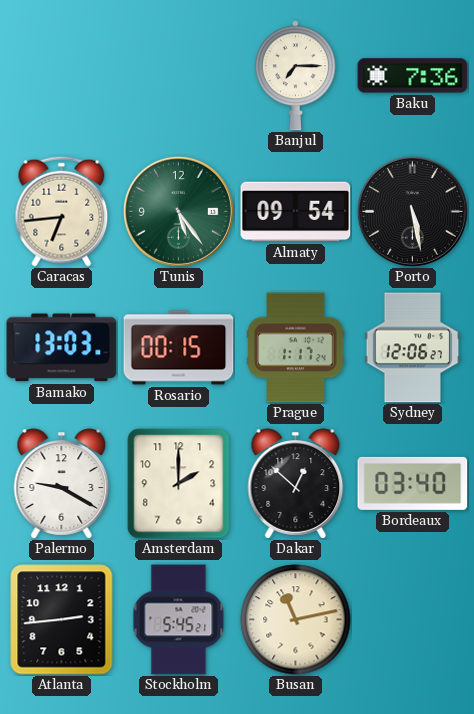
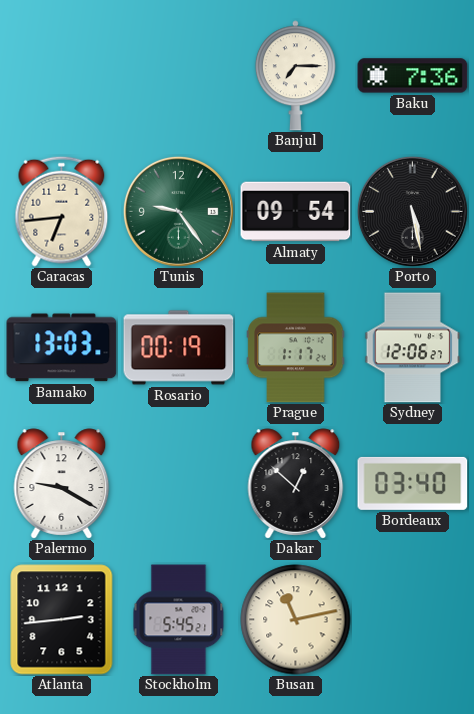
Tunis: 5:24 -> 9:24 (178, 211)
Rosario: 00:15 -> 00:19 (179, 348)
Amsterdam: 2:00 -> none (179, 484)
